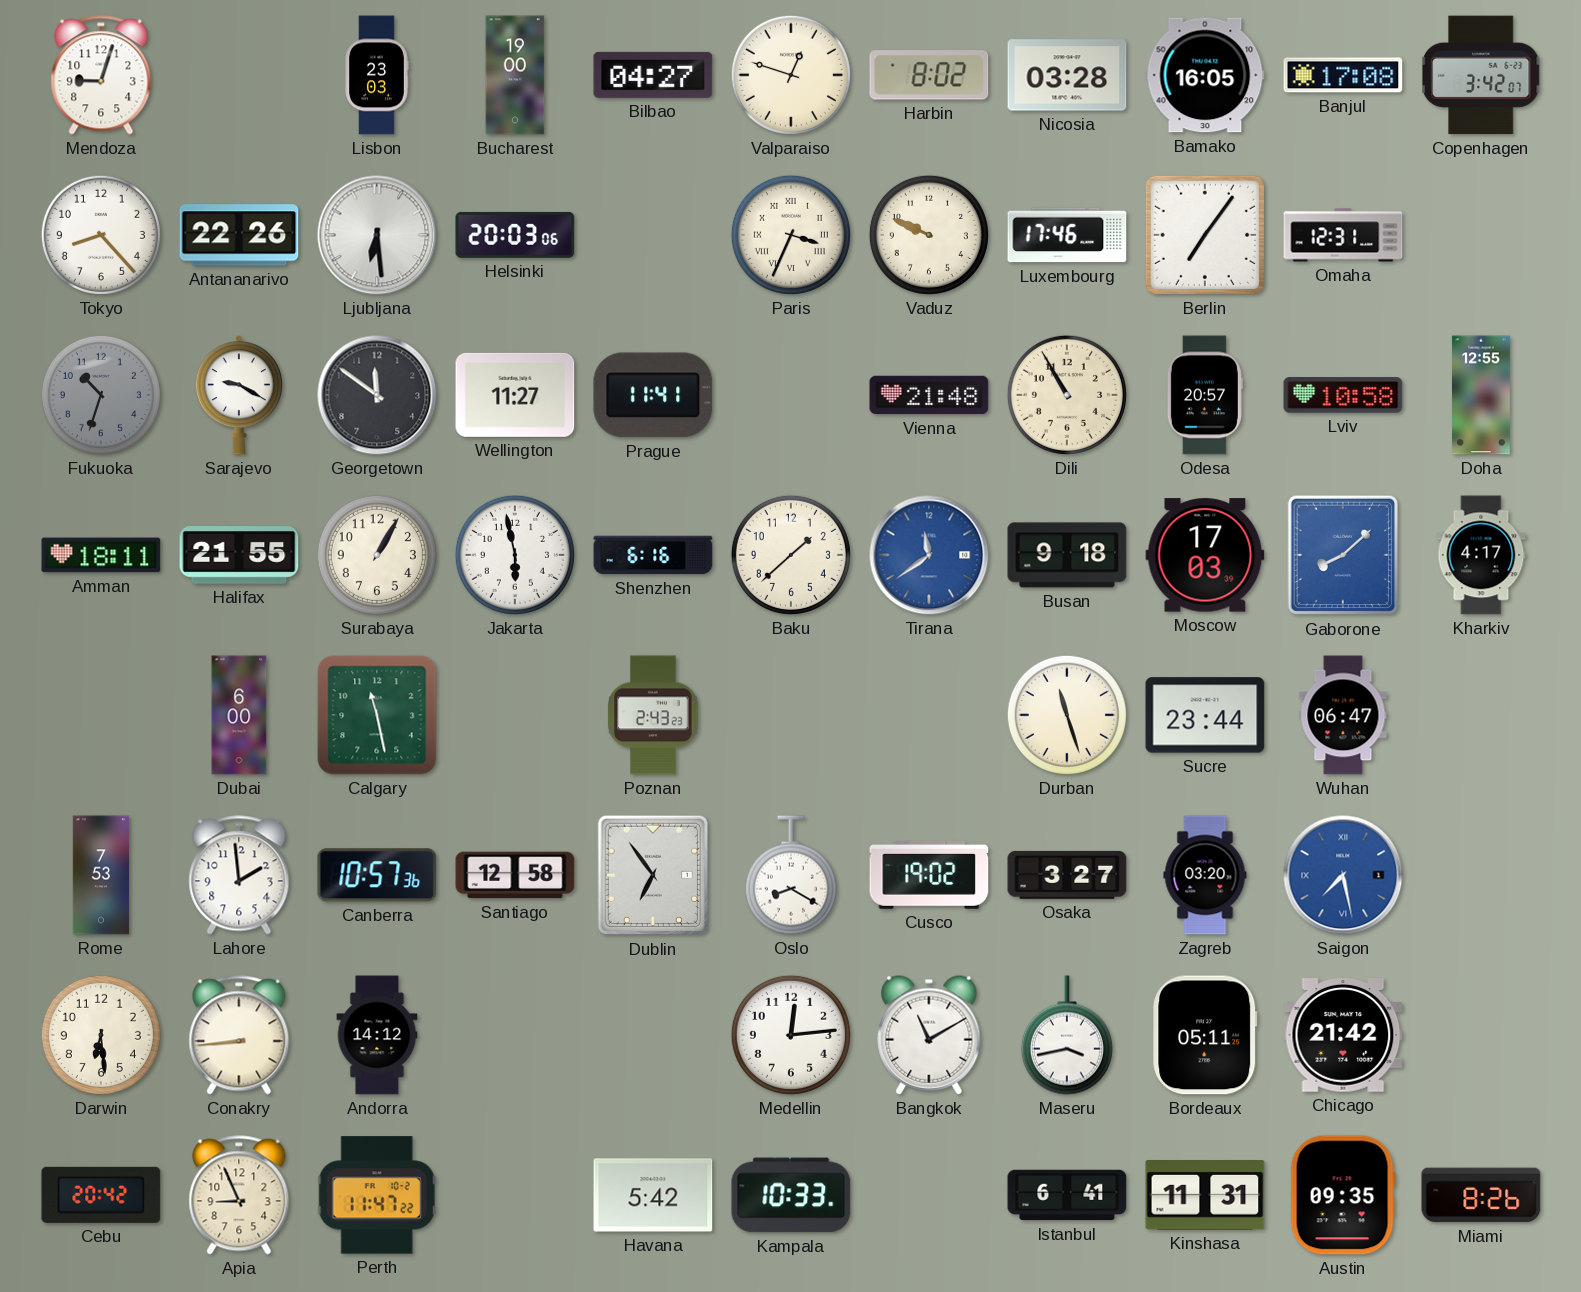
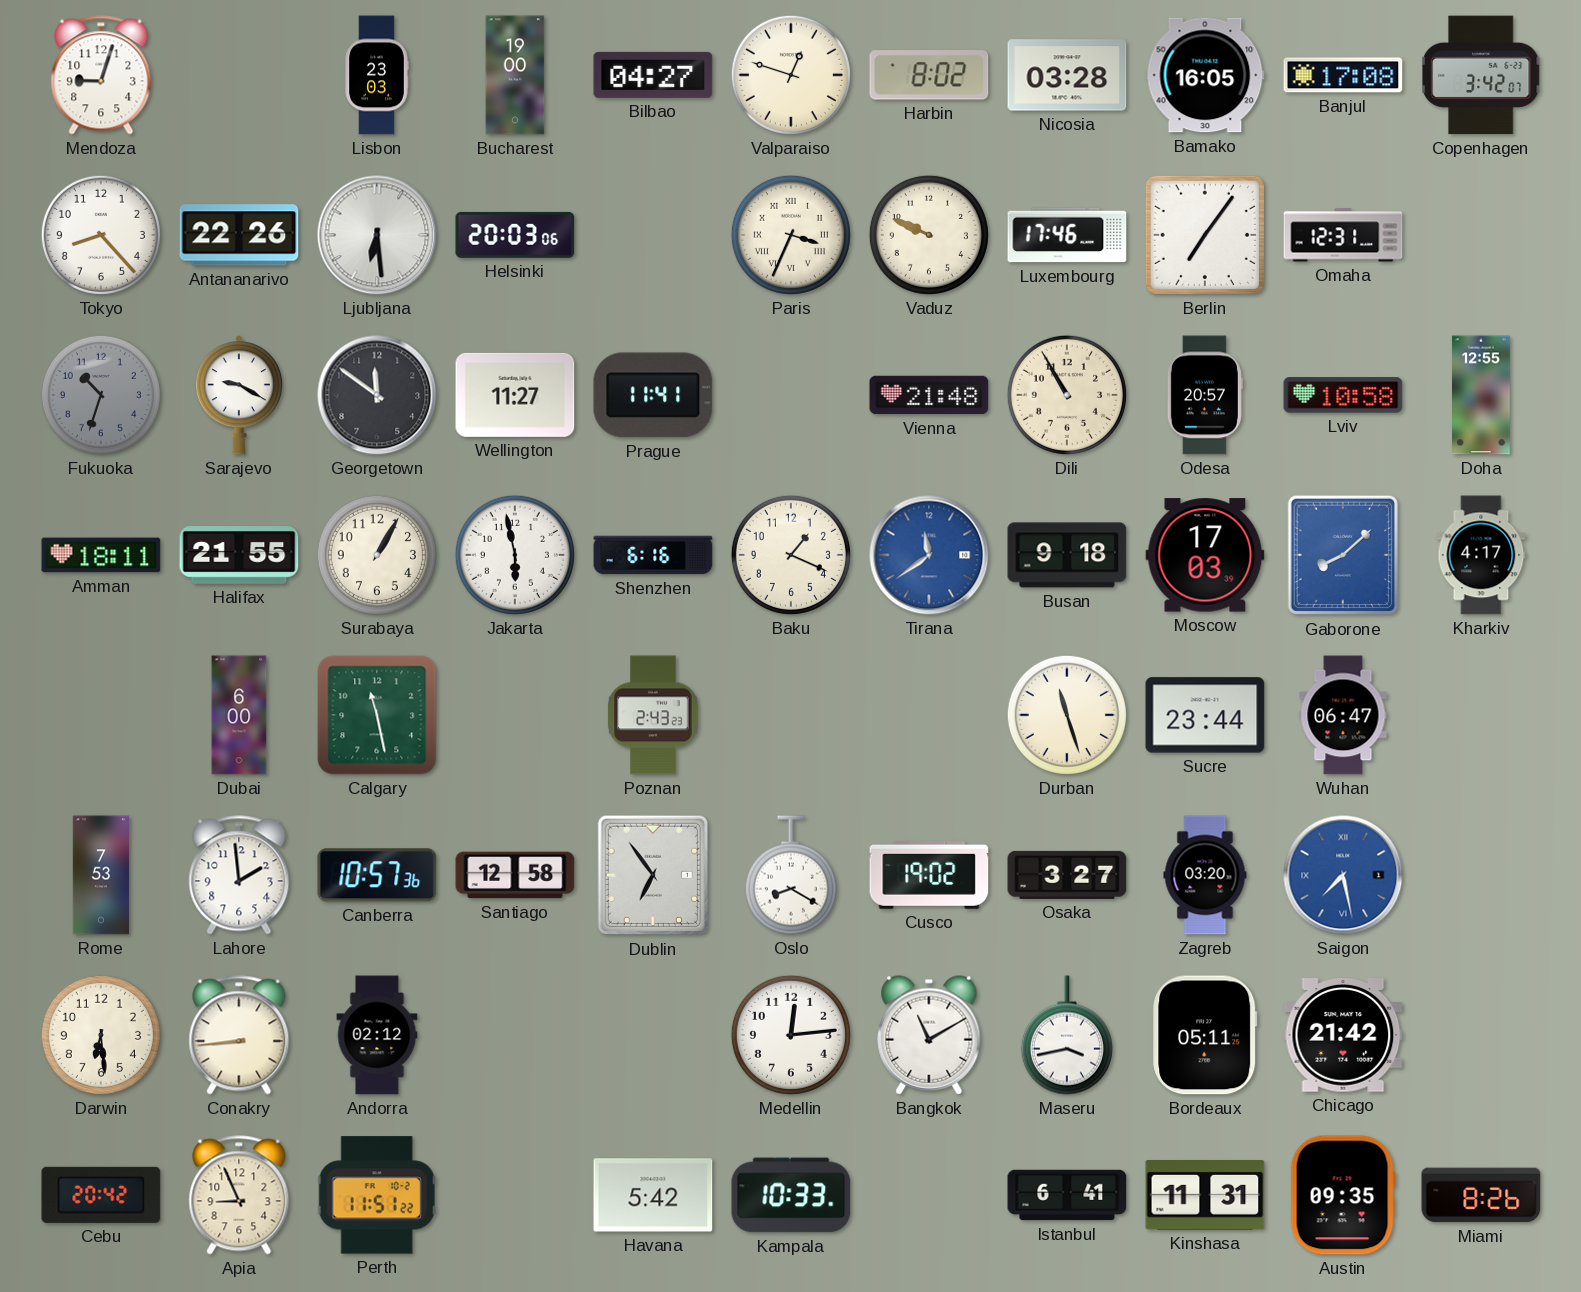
Baku: 1:38 -> 1:19 (791, 555)
Andorra: 14:12 -> 02:12 (377, 1035)
Perth: 11:47 -> 11:51 (377, 1195)
